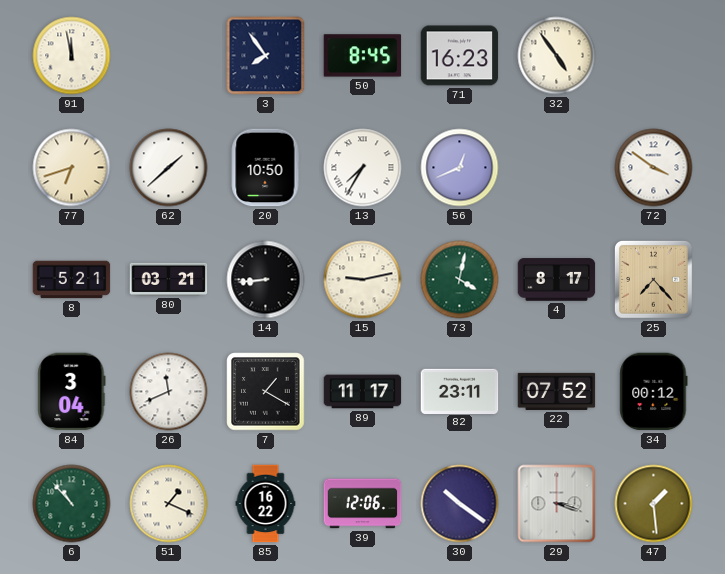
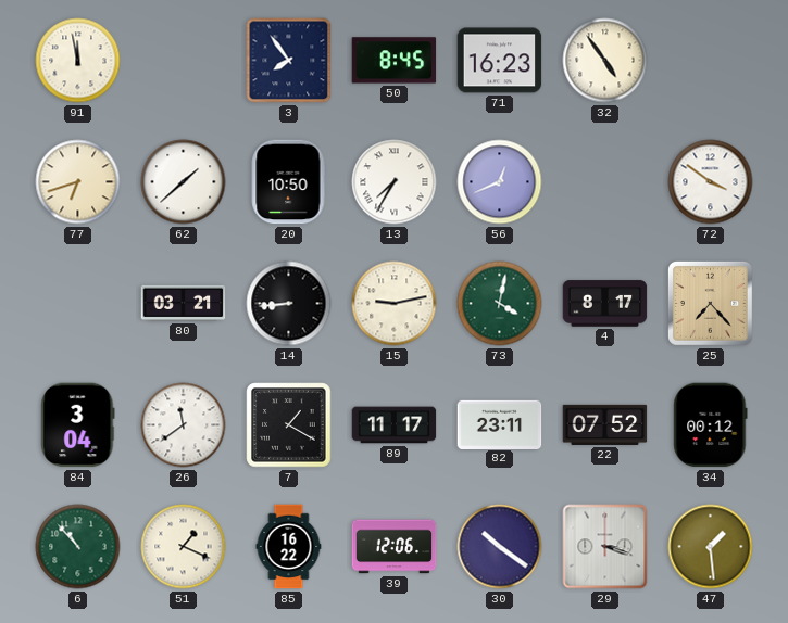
8: 5:21 -> none (72, 280)
26: 11:41 -> 11:39 (184, 425)
